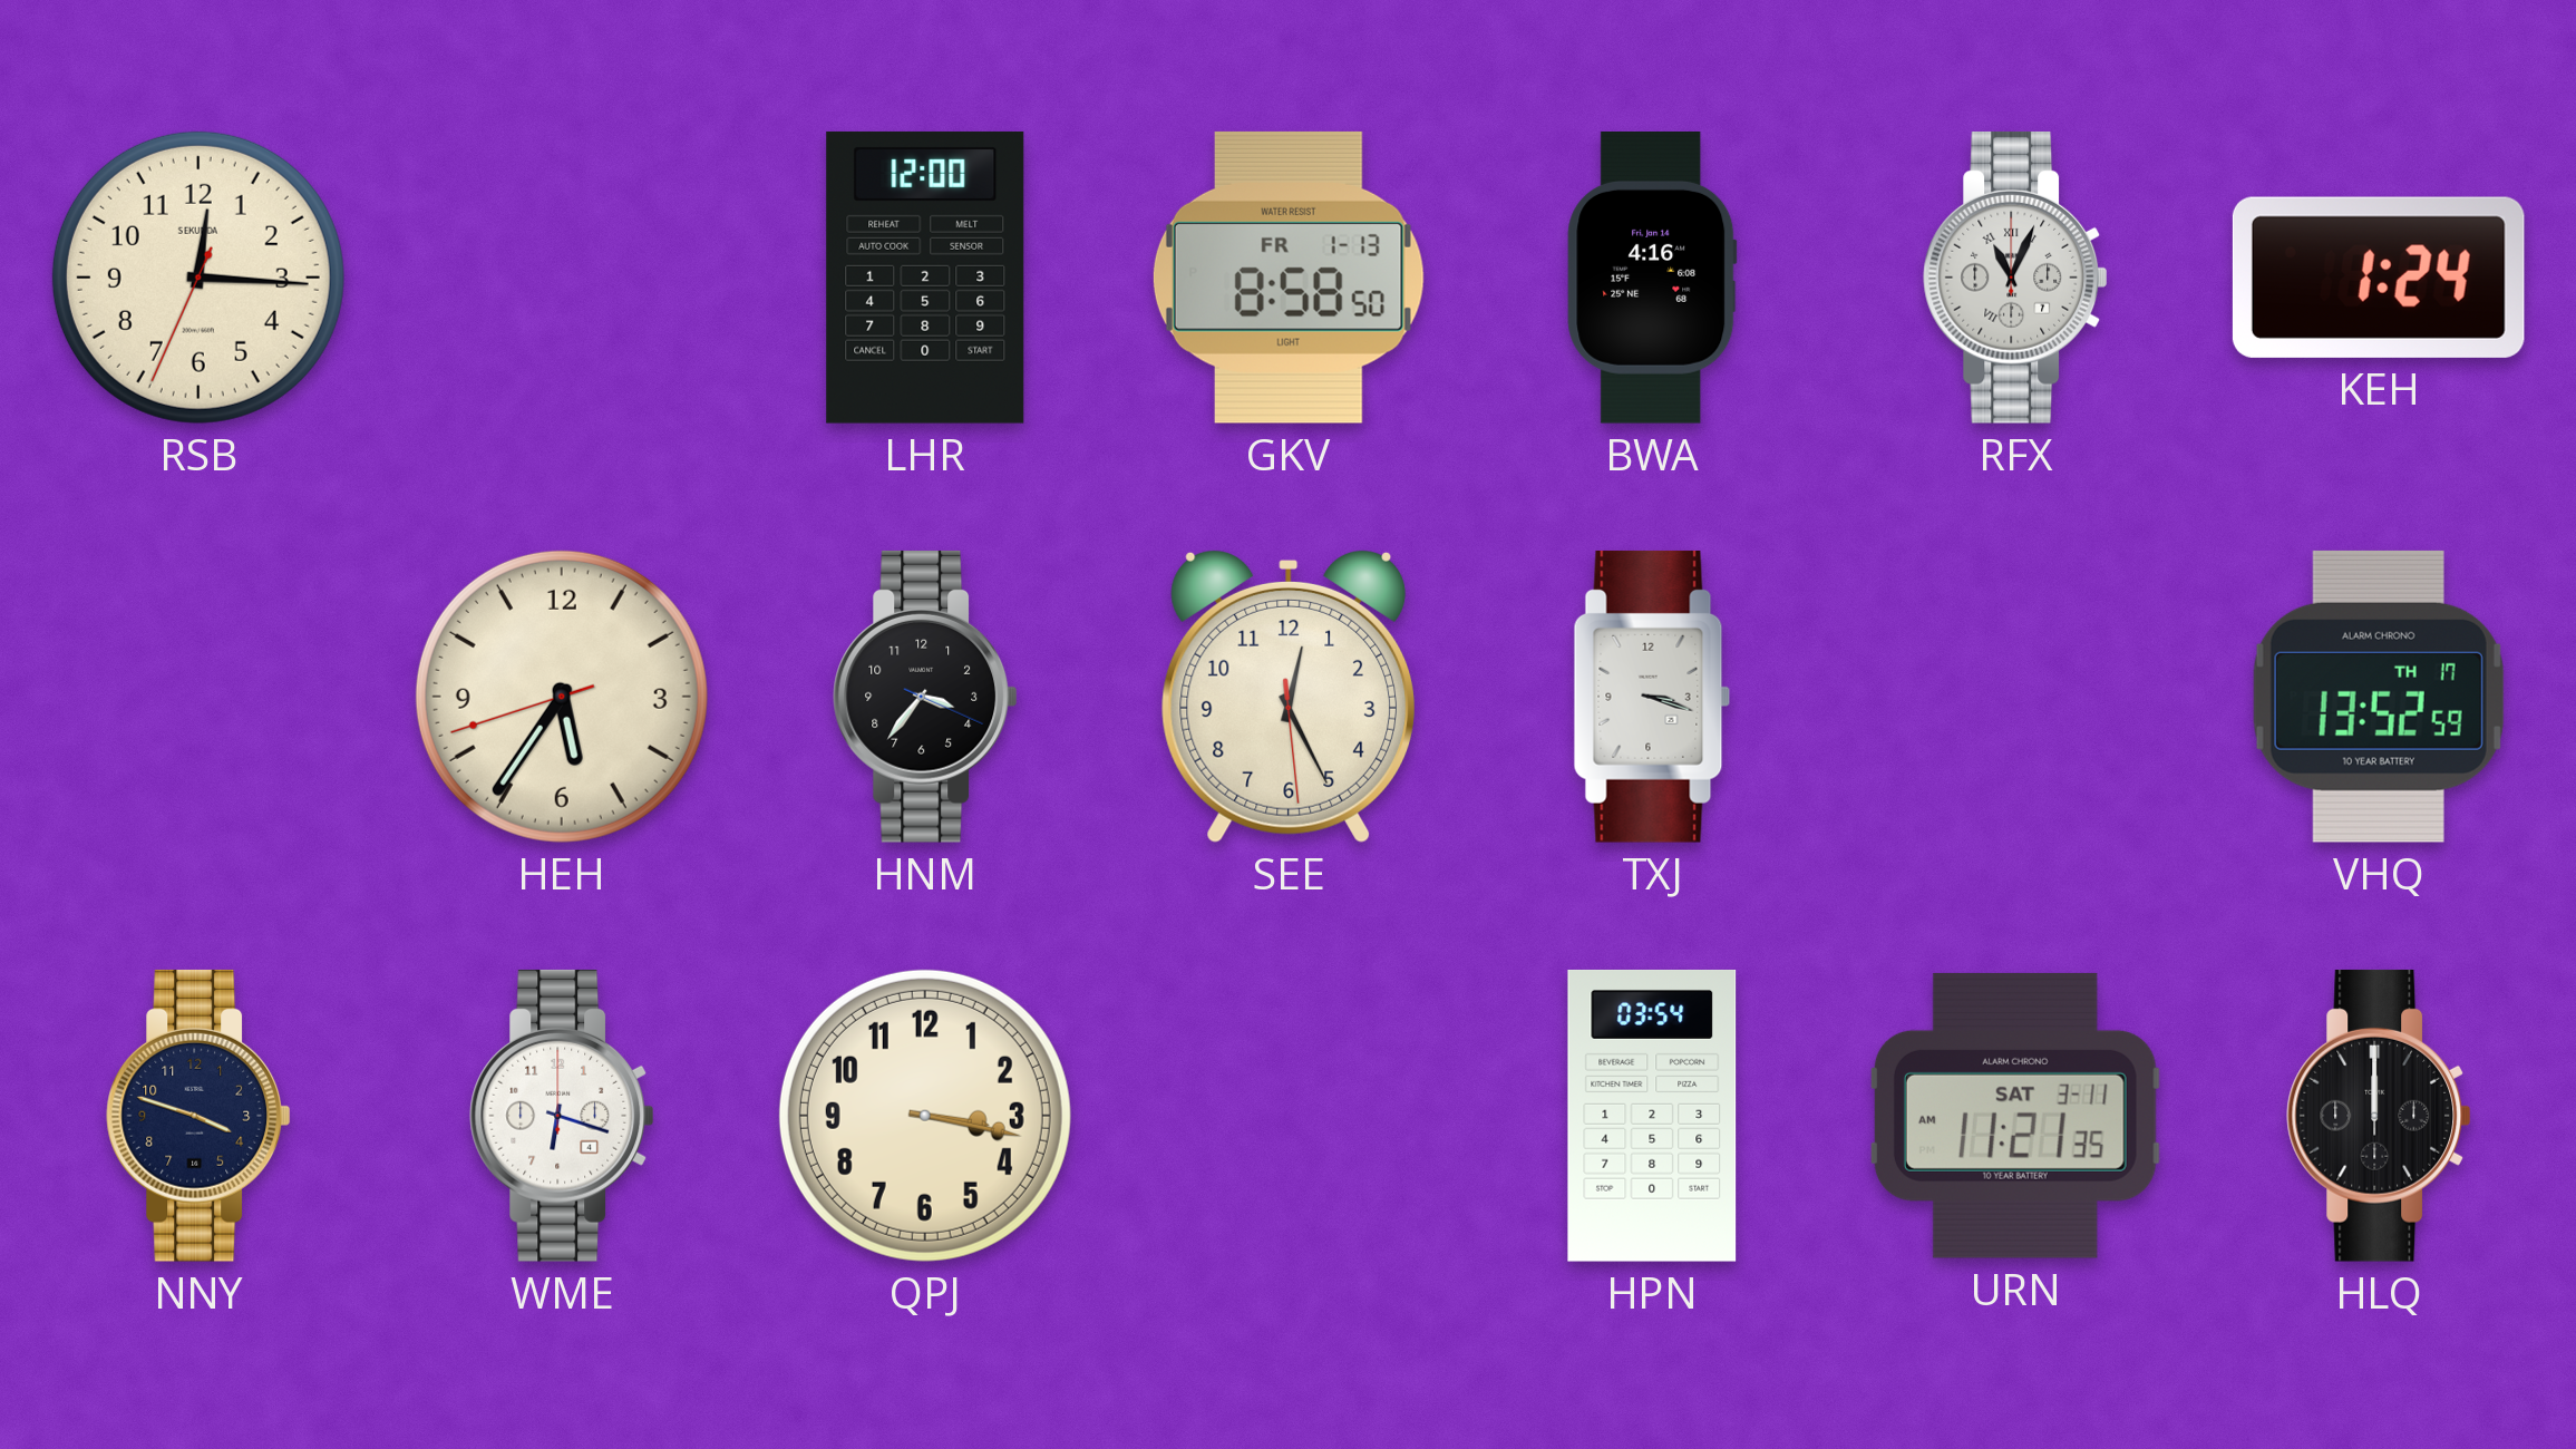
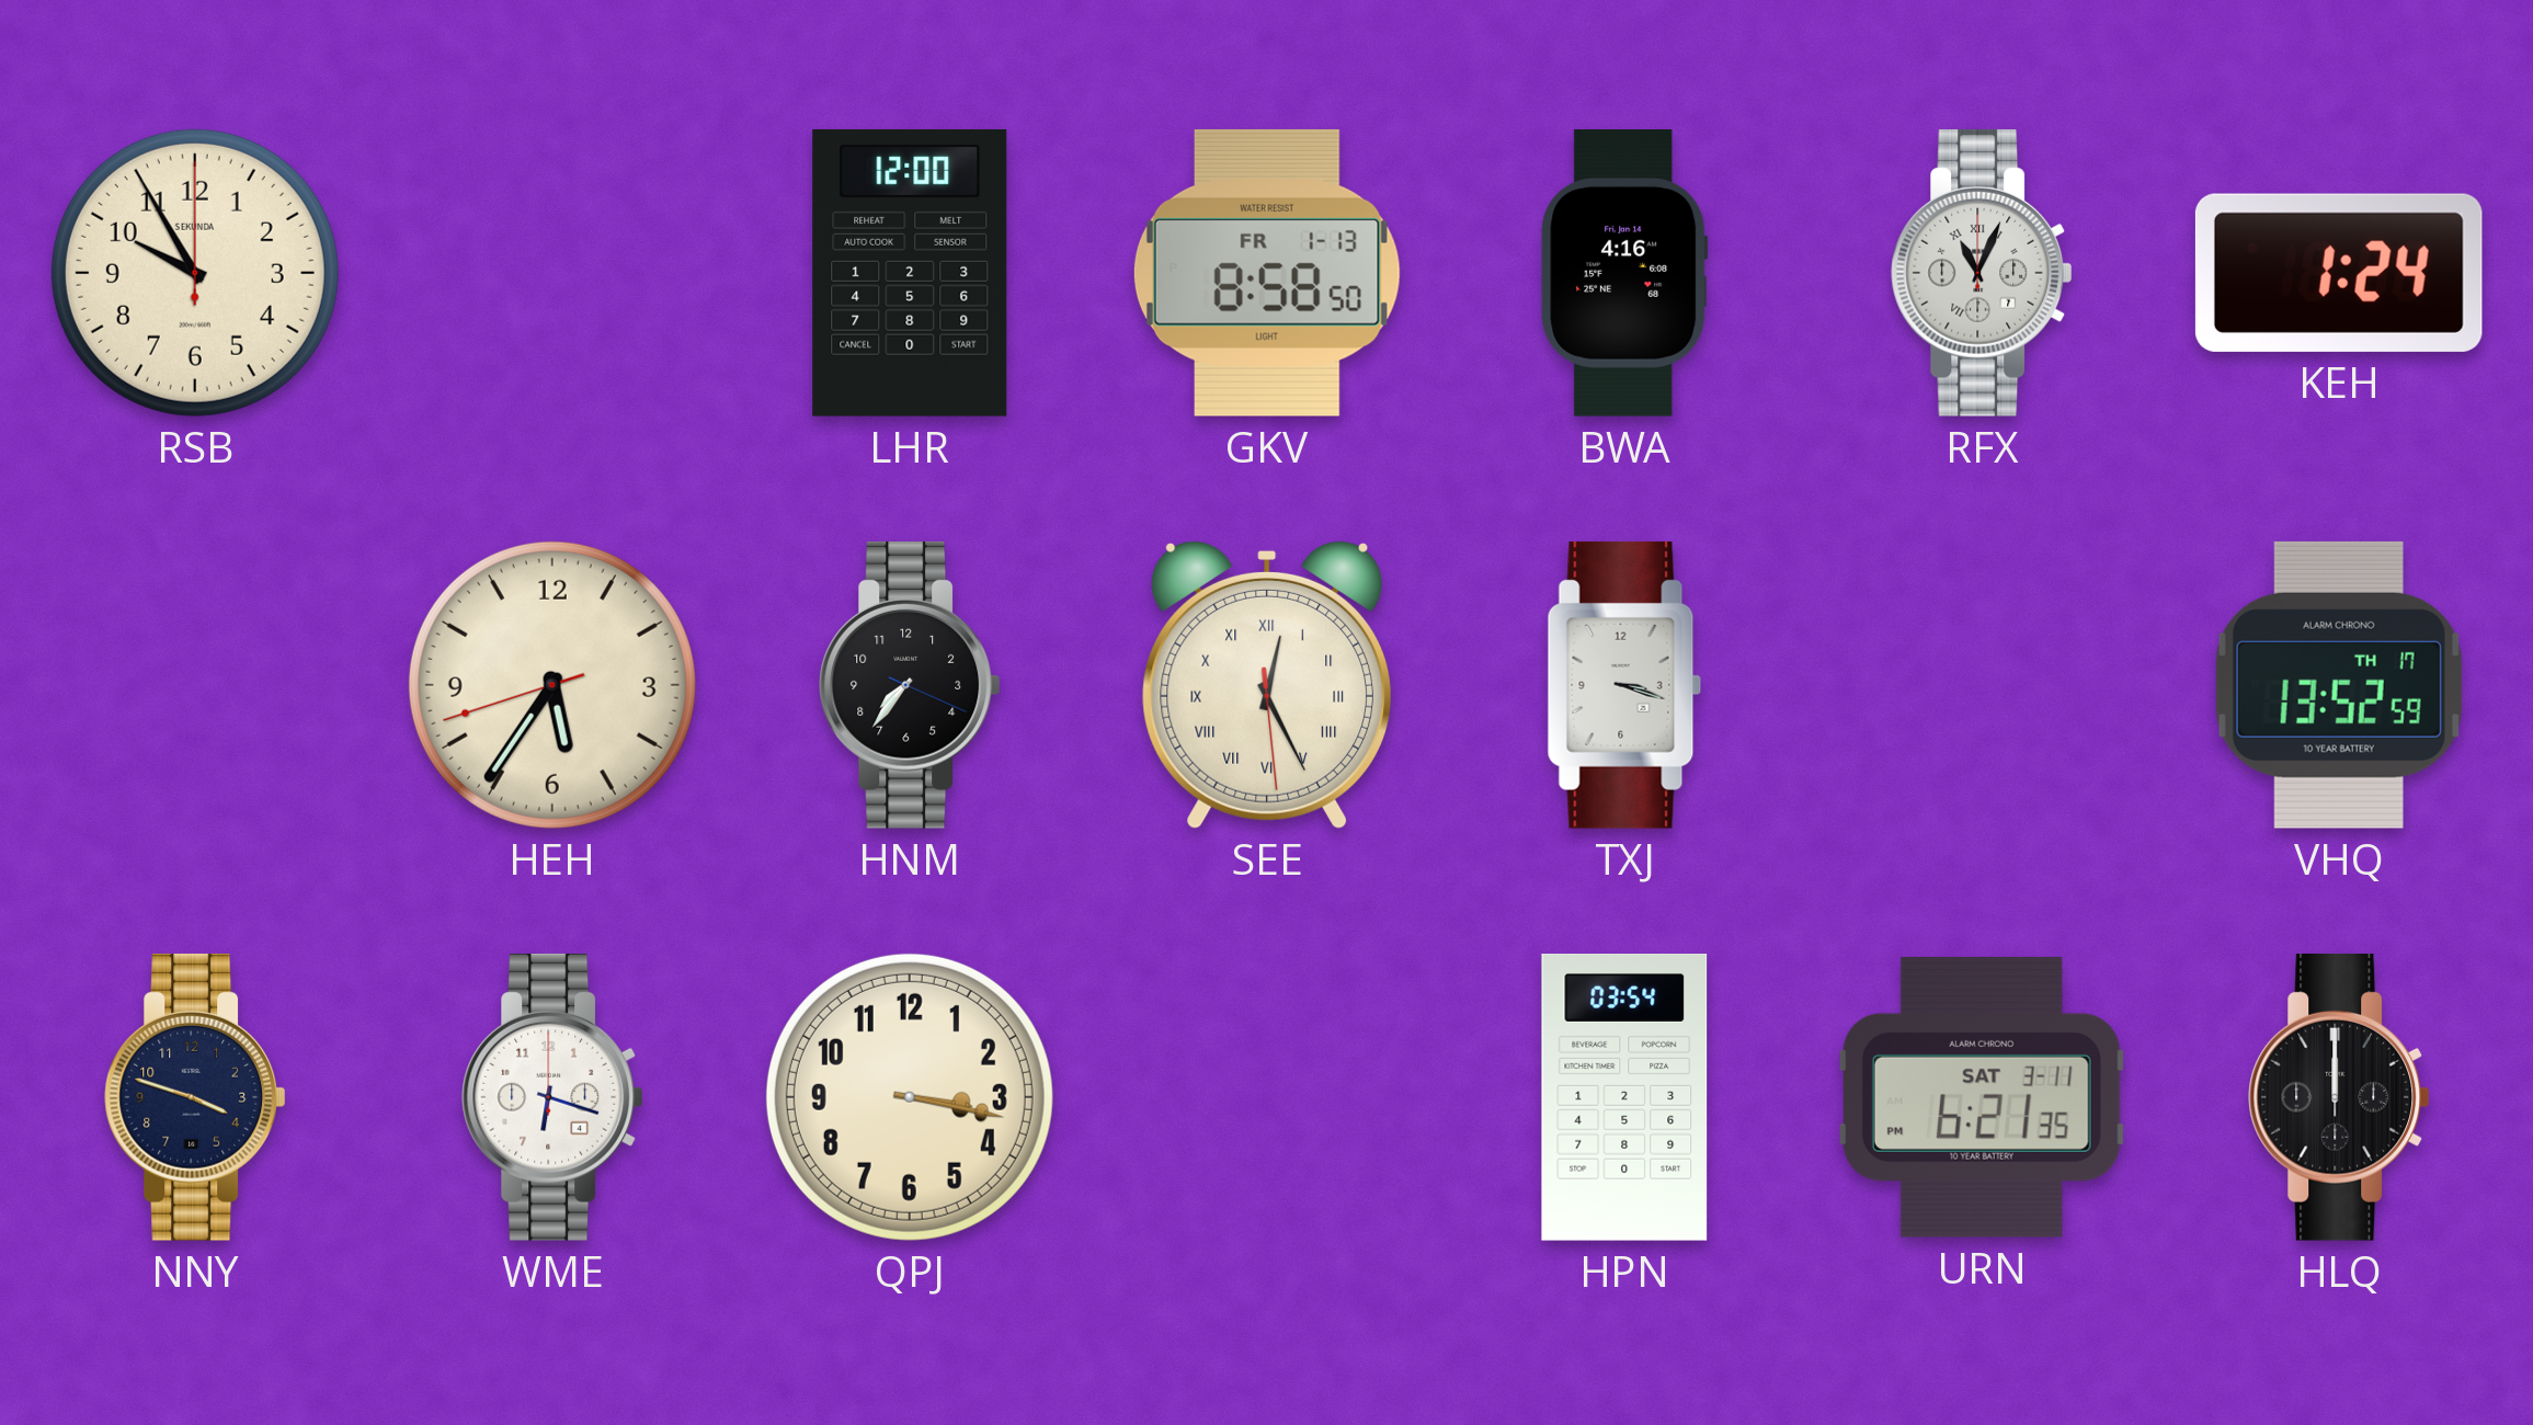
RSB: 12:15 -> 9:55 (195, 273)
HNM: 3:36 -> 7:36 (910, 685)
SEE numerals: Arabic -> Roman (1266, 684)
URN: 11:21 -> 6:21 (1982, 1097)
